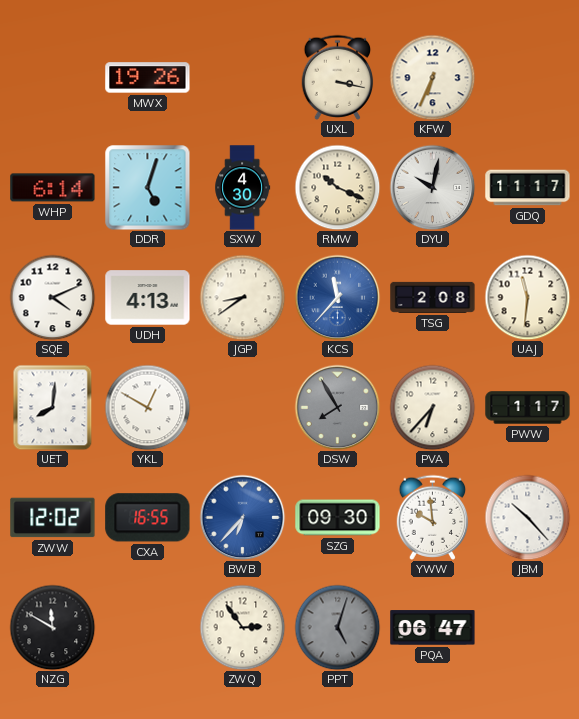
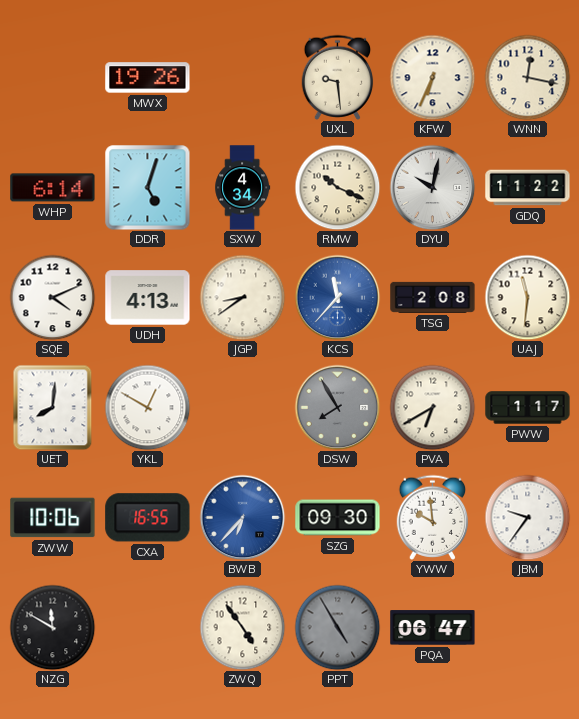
UXL: 3:17 -> 9:29 (338, 77)
WNN: none -> 12:17 (527, 77)
SXW: 4:30 -> 4:34 (243, 188)
GDQ: 11:17 -> 11:22 (528, 188)
PVA: 6:37 -> 6:40 (432, 407)
ZWW: 12:02 -> 10:06 (53, 518)
JBM: 10:23 -> 9:36 (527, 517)
ZWQ: 2:54 -> 4:54 (242, 627)
PPT: 5:03 -> 4:55 (337, 627)
